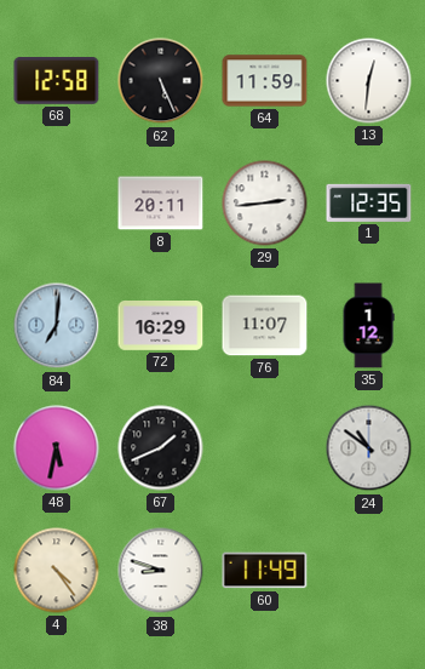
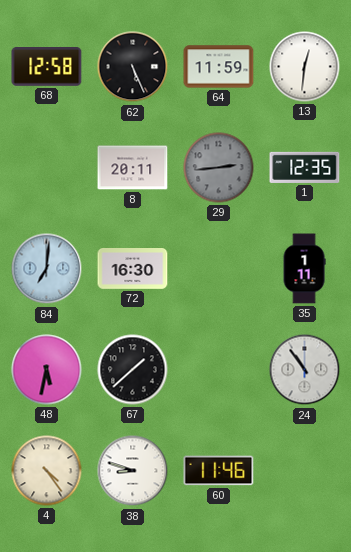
29 dial: white -> grey (219, 168)
72: 16:29 -> 16:30 (133, 269)
76: 11:07 -> none (265, 326)
35: 1:12 -> 1:11 (304, 269)
67: 1:41 -> 1:38 (133, 370)
24: 10:51 -> 10:54 (305, 370)
60: 11:49 -> 11:46 (219, 471)
